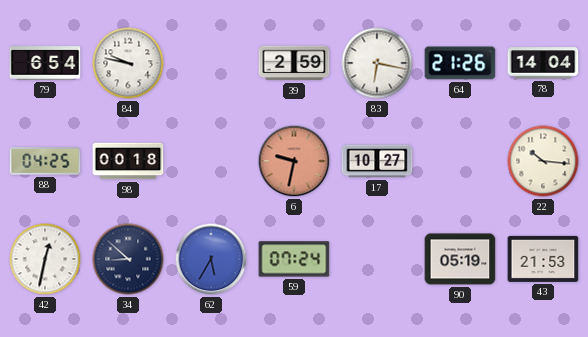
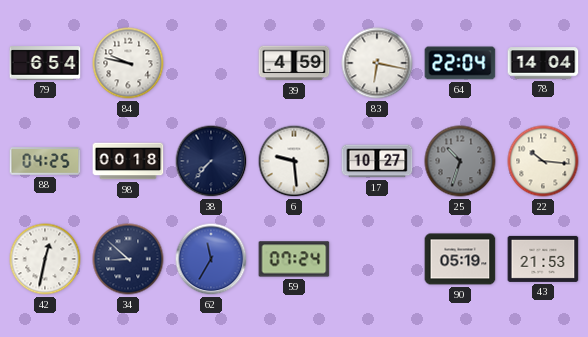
39: 2:59 -> 4:59 (294, 63)
64: 21:26 -> 22:04 (460, 63)
38: none -> 7:37 (211, 161)
6: 9:32 -> 9:29 (294, 161)
6 dial: salmon -> white (294, 161)
25: none -> 10:33 (460, 161)
62: 5:35 -> 11:35 (211, 259)
